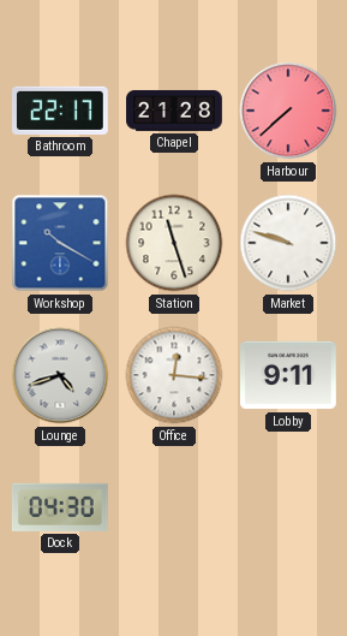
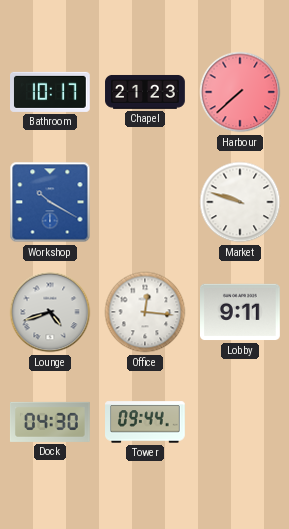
Bathroom: 22:17 -> 10:17 (51, 92)
Chapel: 21:28 -> 21:23 (145, 92)
Station: 11:27 -> none (174, 243)
Tower: none -> 09:44 (146, 422)
